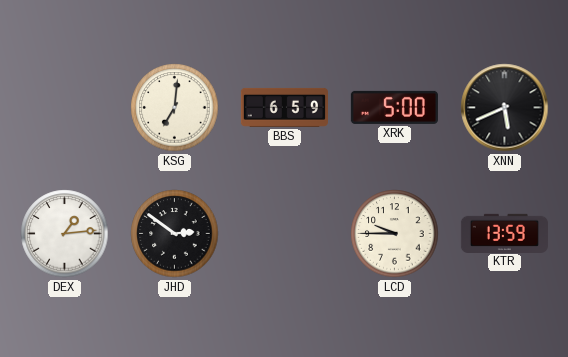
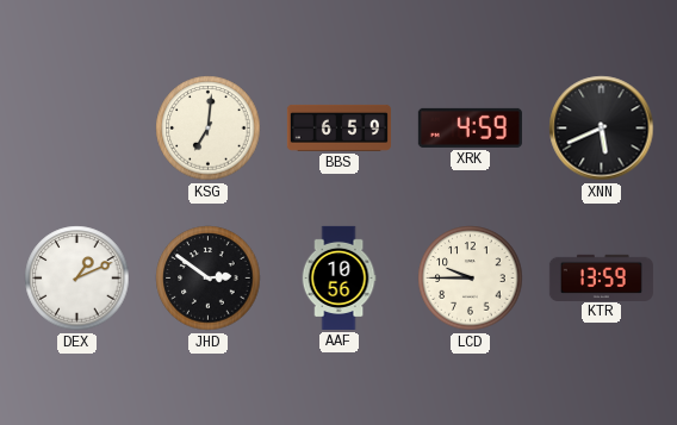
XRK: 5:00 -> 4:59 (470, 127)
DEX: 1:14 -> 1:11 (77, 279)
AAF: none -> 10:56 (338, 277)
